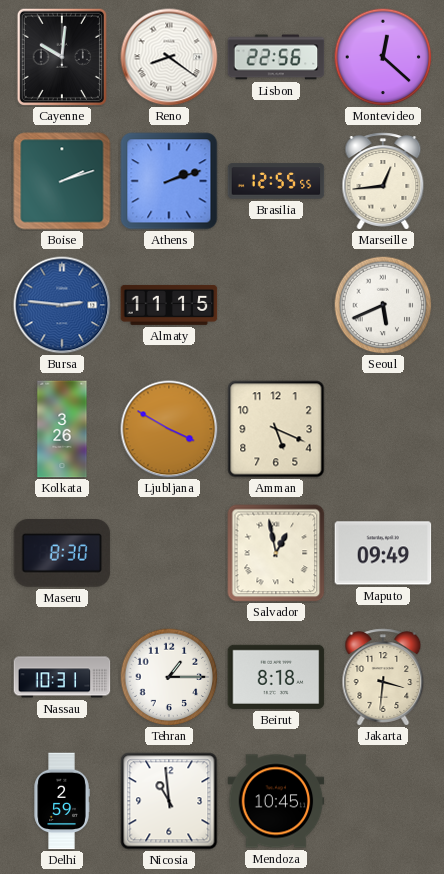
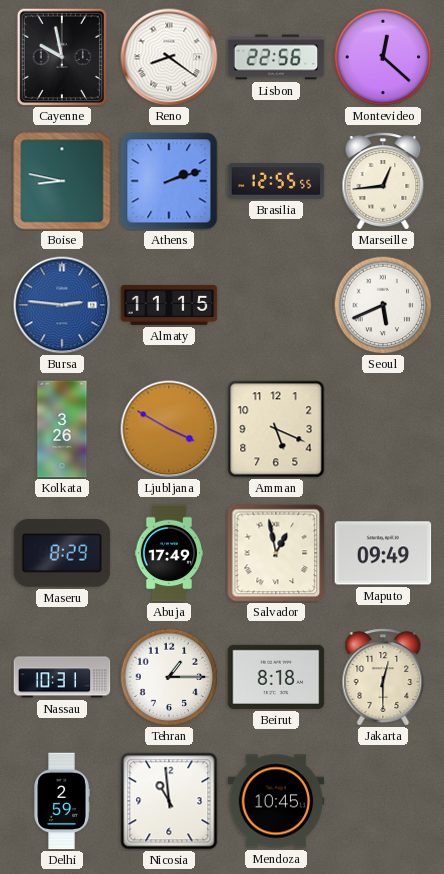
Cayenne: 10:01 -> 9:58 (62, 57)
Boise: 2:12 -> 8:47 (62, 181)
Maseru: 8:30 -> 8:29 (62, 554)
Abuja: none -> 17:49 (169, 553)
Jakarta: 3:31 -> 12:30 (383, 677)
